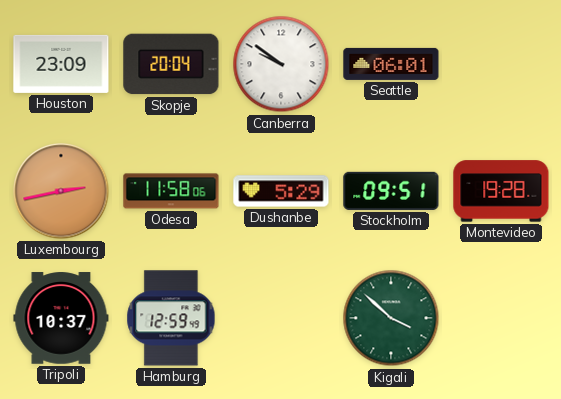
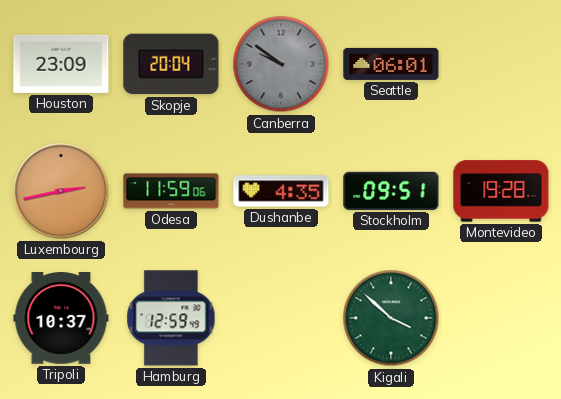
Canberra dial: white -> grey (281, 64)
Odesa: 11:58 -> 11:59 (171, 191)
Dushanbe: 5:29 -> 4:35 (281, 191)
